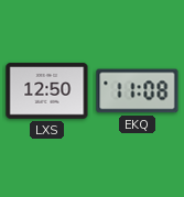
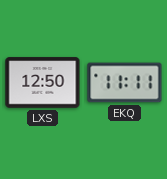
EKQ: 11:08 -> 11:11 (125, 83)
